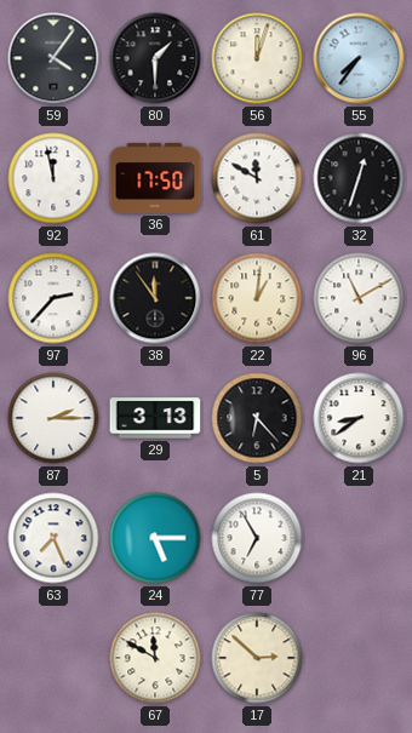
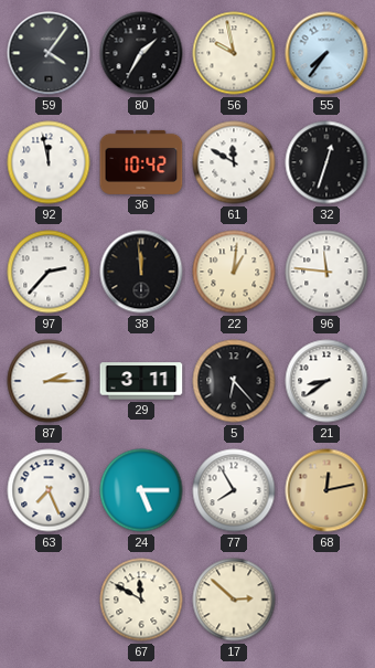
80: 1:30 -> 1:35 (141, 53)
56: 12:03 -> 9:58 (234, 53)
36: 17:50 -> 10:42 (141, 162)
38: 11:54 -> 11:59 (141, 272)
96: 11:10 -> 11:46 (326, 272)
29: 3:13 -> 3:11 (141, 381)
77: 6:55 -> 7:55 (234, 490)
68: none -> 12:13 (326, 490)
